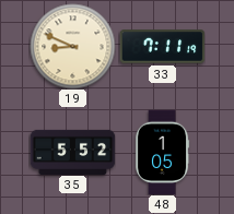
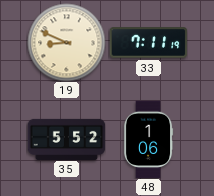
48: 1:05 -> 1:06 (148, 139)
